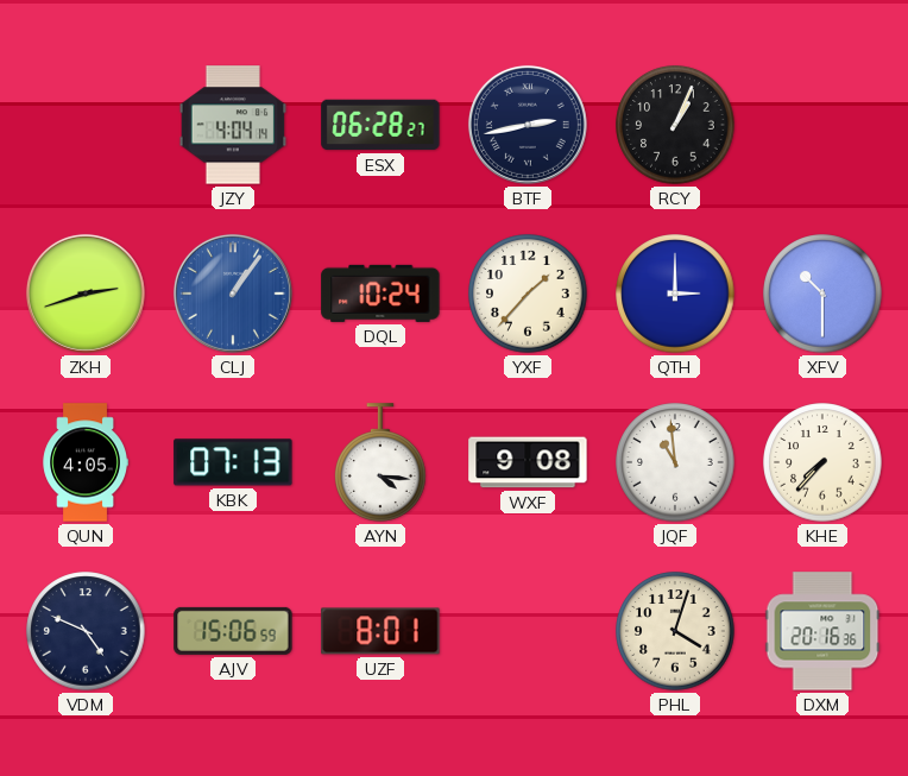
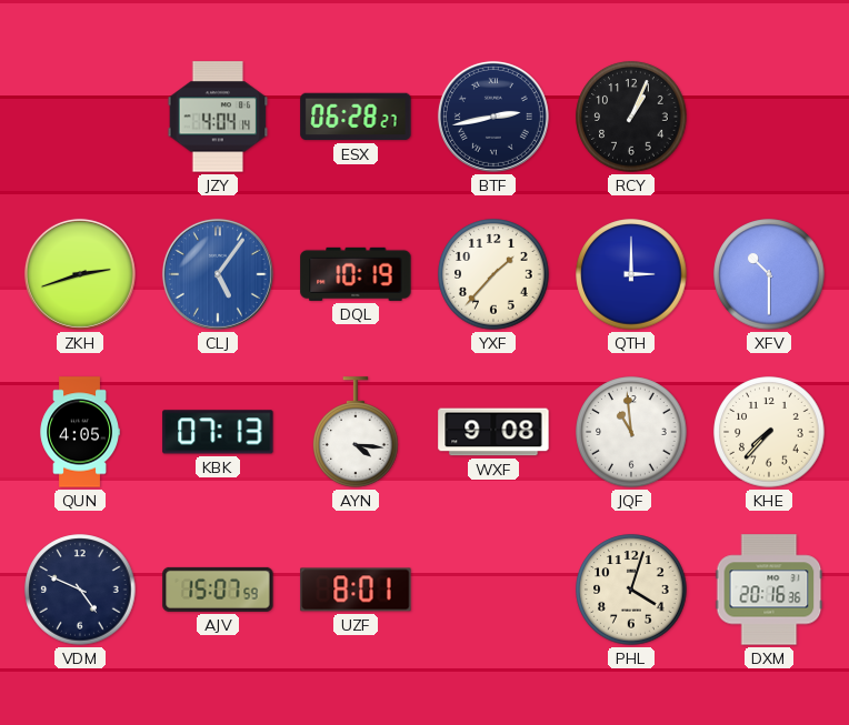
CLJ: 1:06 -> 5:06 (218, 274)
DQL: 10:24 -> 10:19 (356, 274)
AJV: 15:06 -> 15:07 (218, 590)
